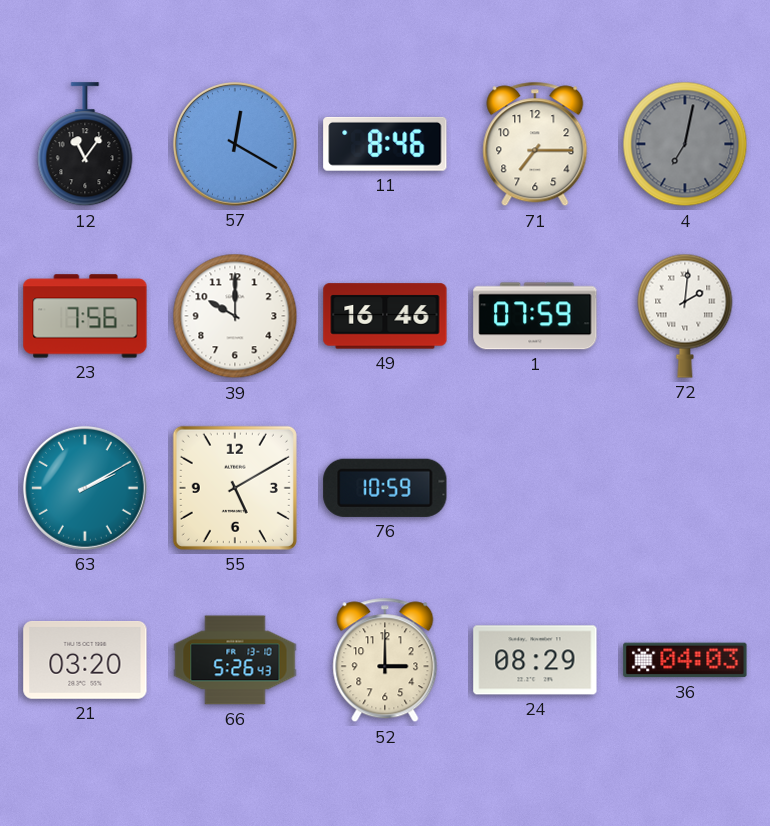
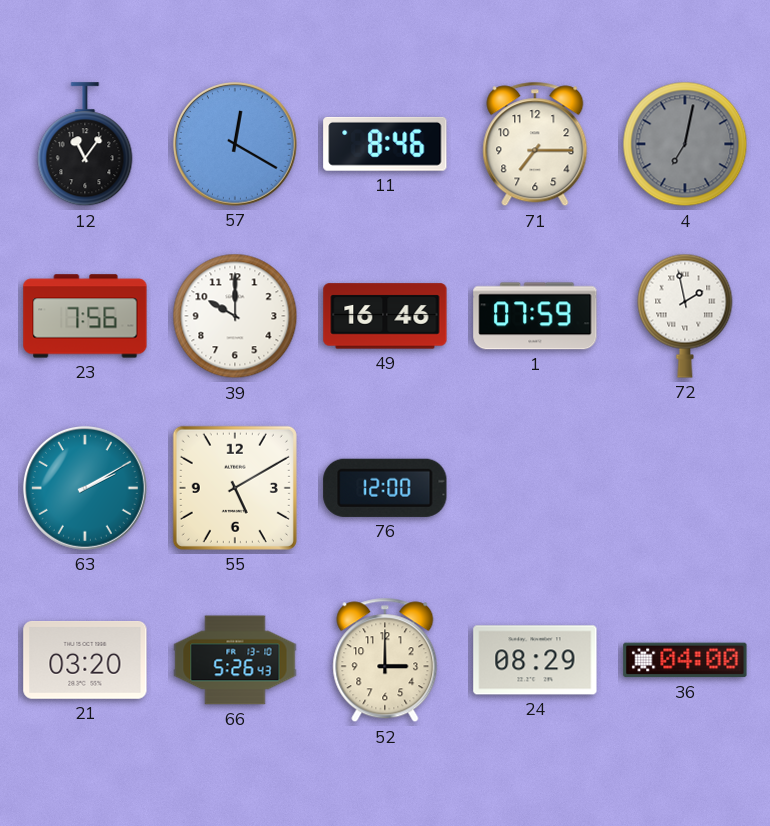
72: 2:01 -> 1:58 (685, 316)
76: 10:59 -> 12:00 (385, 488)
36: 04:03 -> 04:00 (685, 660)
